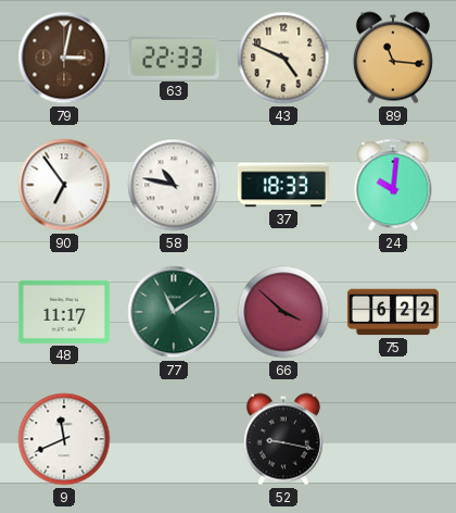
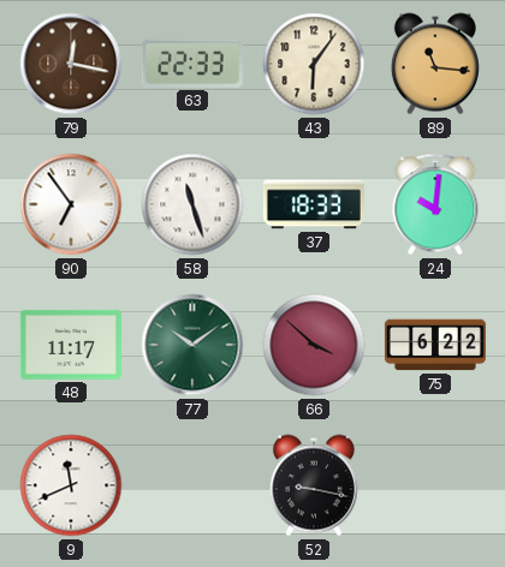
79: 3:02 -> 12:17 (71, 64)
43: 4:49 -> 6:06 (314, 64)
58: 10:47 -> 11:27 (192, 204)
77: 11:09 -> 10:09 (192, 345)
